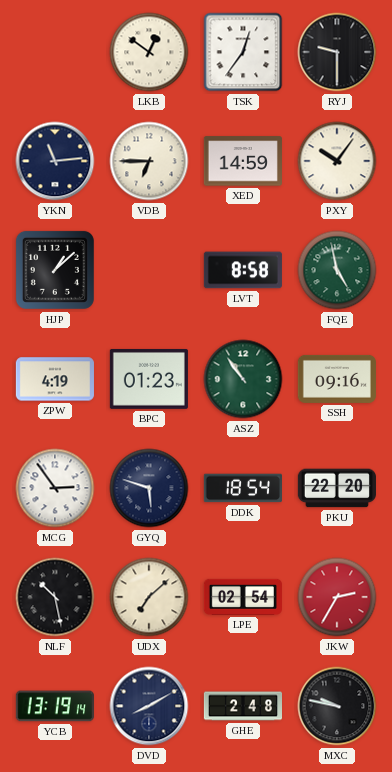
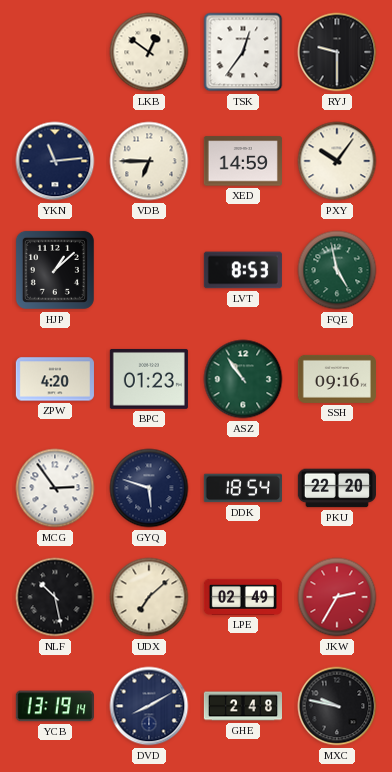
LVT: 8:58 -> 8:53 (243, 270)
ZPW: 4:19 -> 4:20 (55, 379)
LPE: 02:54 -> 02:49 (243, 597)
